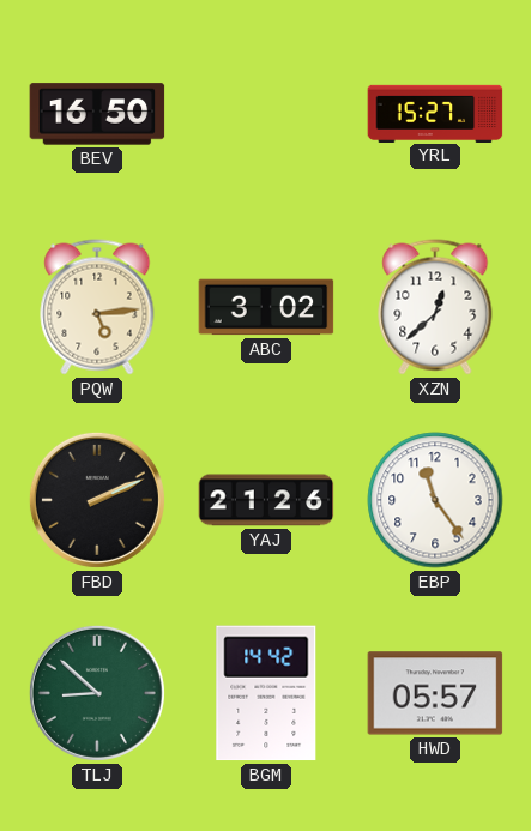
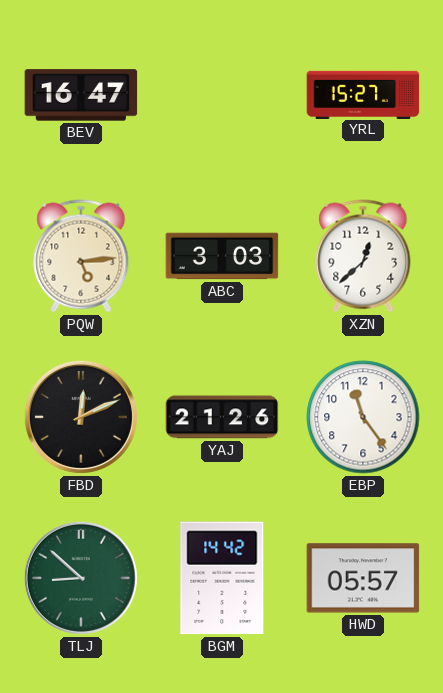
BEV: 16:50 -> 16:47 (81, 95)
ABC: 3:02 -> 3:03 (222, 256)
FBD: 2:11 -> 12:11 (81, 417)
